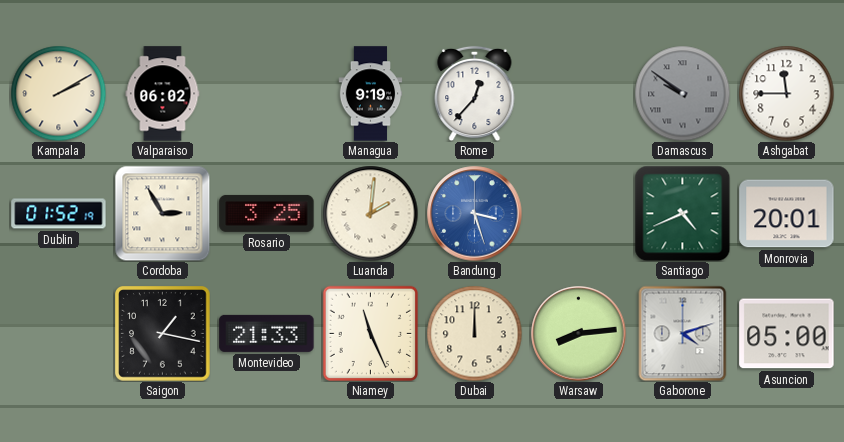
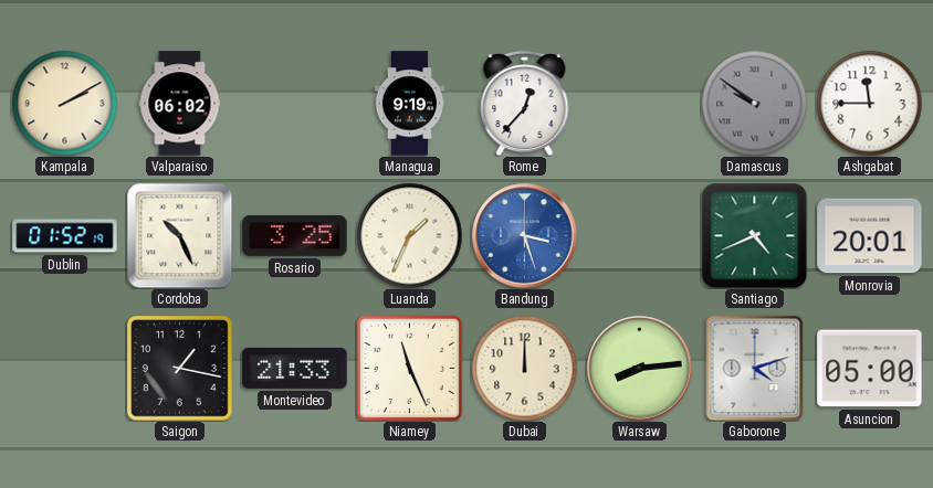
Cordoba: 2:55 -> 10:26 (179, 235)
Luanda: 2:01 -> 1:34 (409, 235)
